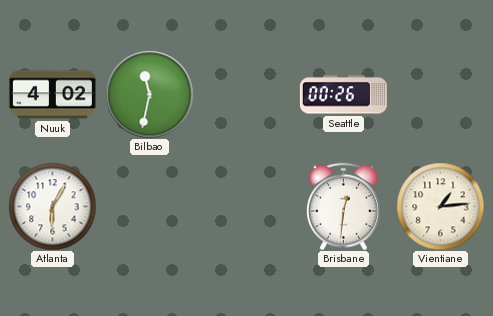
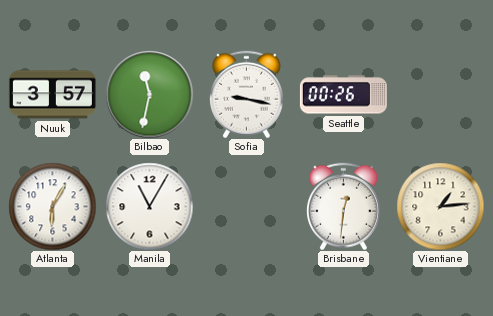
Nuuk: 4:02 -> 3:57 (52, 95)
Sofia: none -> 9:17 (246, 94)
Manila: none -> 11:05 (149, 206)
